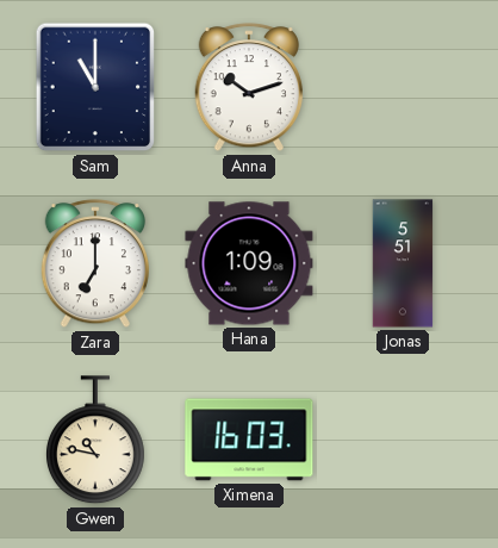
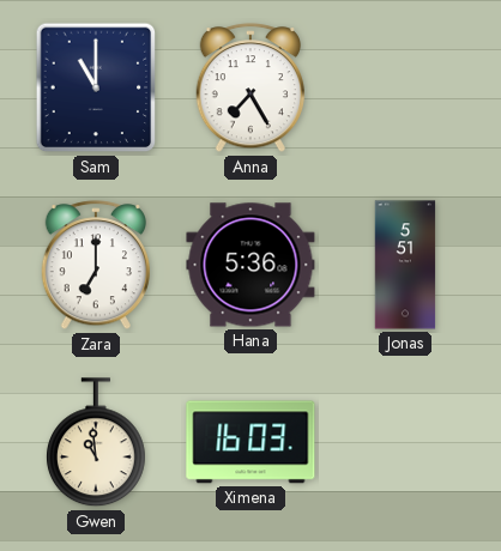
Anna: 10:12 -> 7:25 (249, 89)
Hana: 1:09 -> 5:36 (251, 265)
Gwen: 10:47 -> 10:59 (96, 443)
